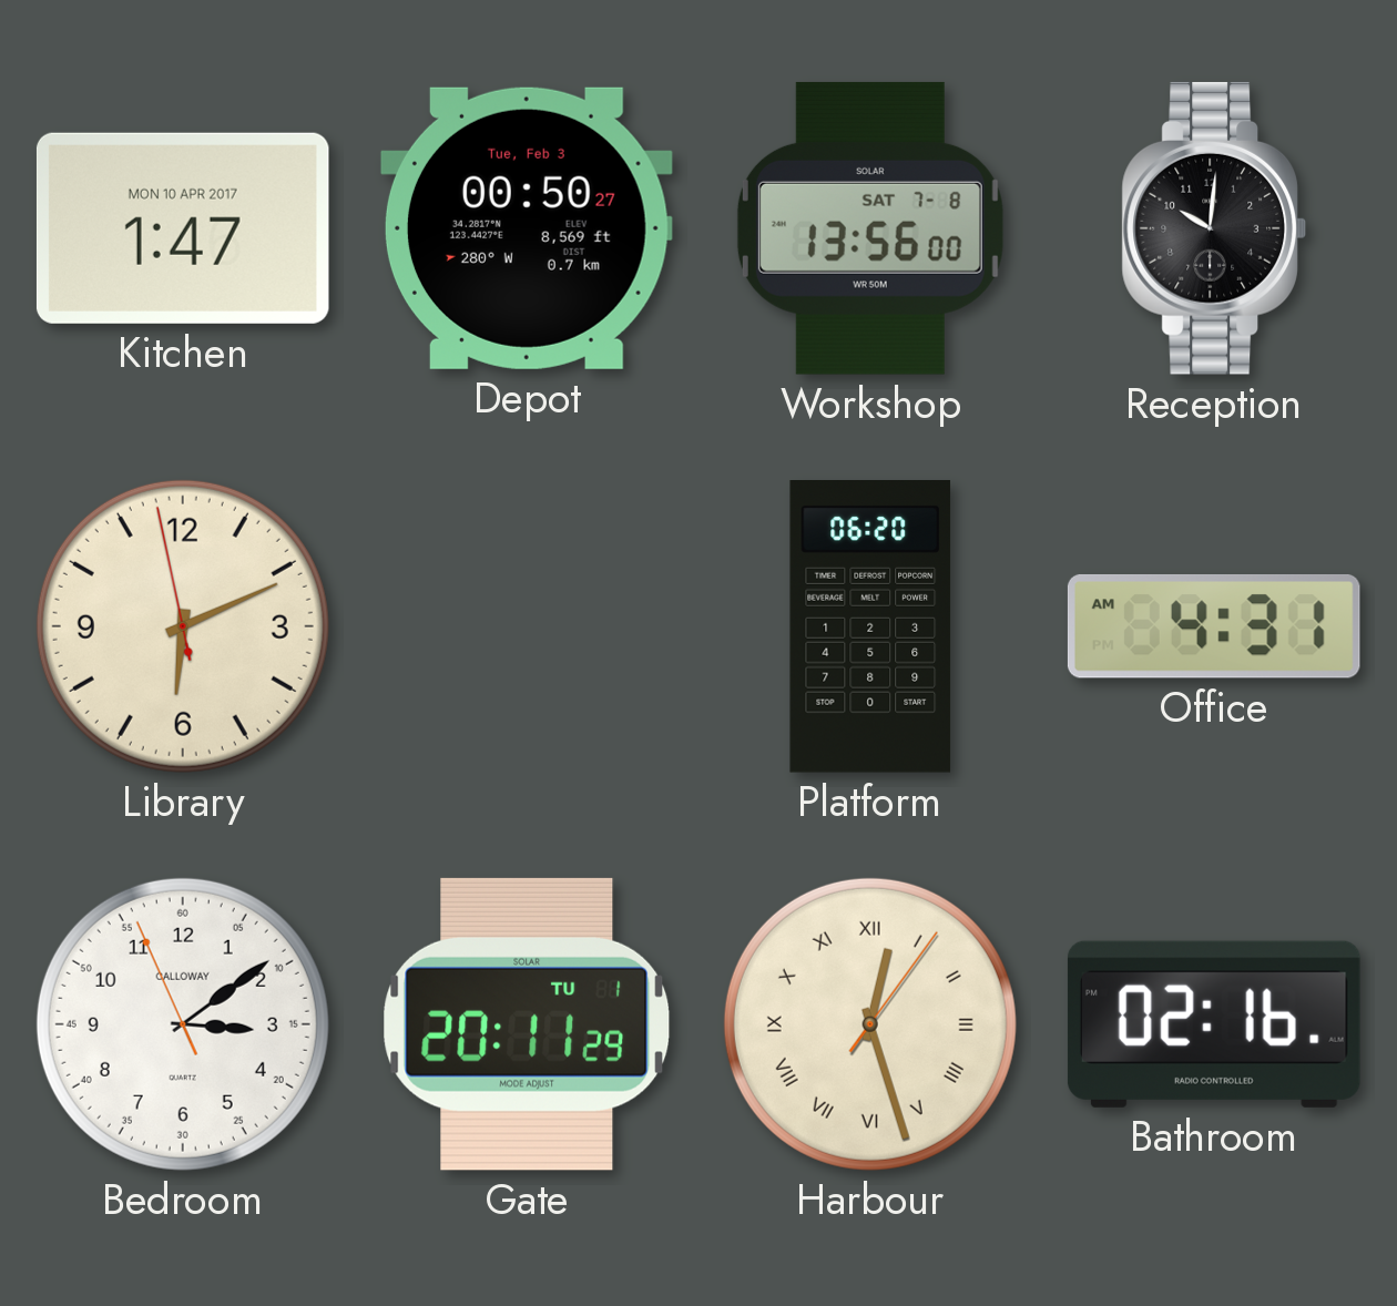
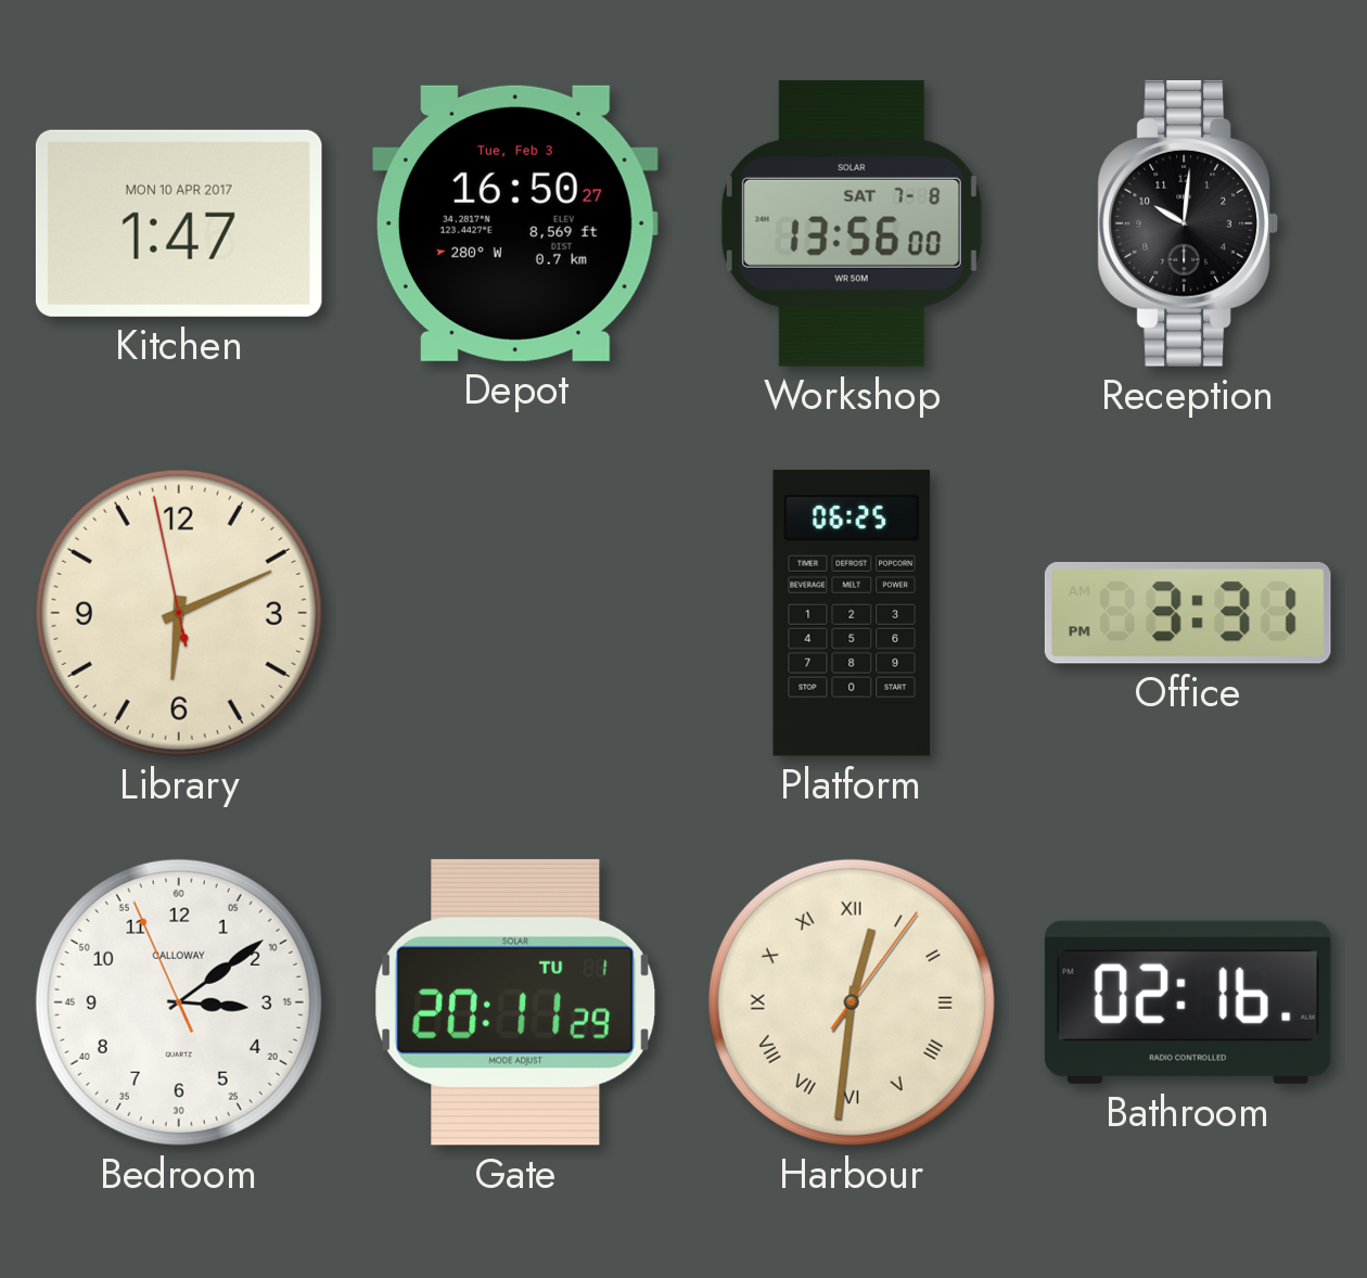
Depot: 00:50 -> 16:50 (515, 223)
Platform: 06:20 -> 06:25 (852, 614)
Office: 4:31 -> 3:31 (1188, 613)
Harbour: 12:27 -> 12:31 (852, 1002)
